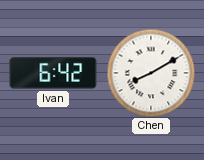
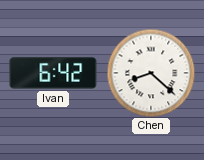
Chen: 8:10 -> 8:22 (151, 73)
